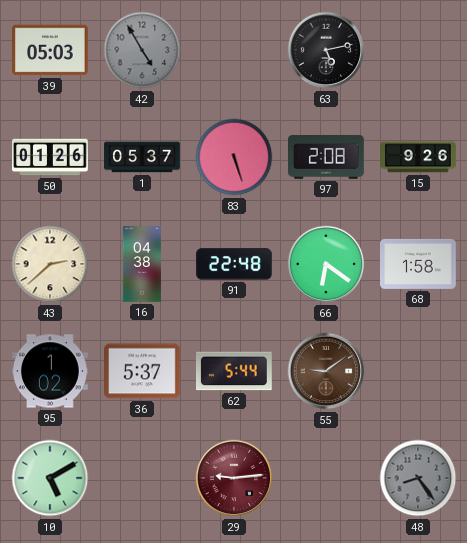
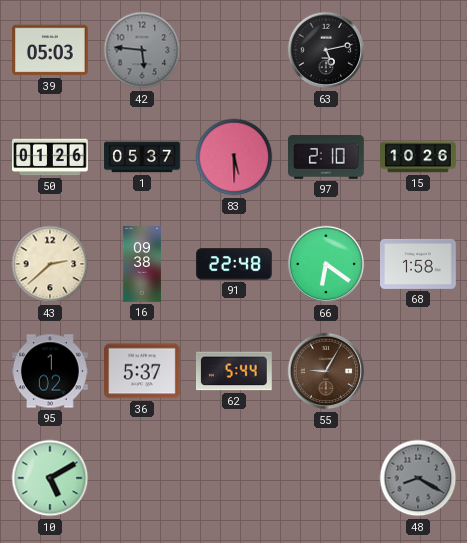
42: 4:55 -> 5:46 (142, 50)
83: 5:27 -> 5:30 (234, 157)
97: 2:08 -> 2:10 (327, 158)
15: 9:26 -> 10:26 (418, 157)
16: 04:38 -> 09:38 (141, 264)
55: 9:09 -> 9:05 (326, 371)
29: 9:14 -> none (234, 478)
48: 8:24 -> 8:20 (418, 478)
